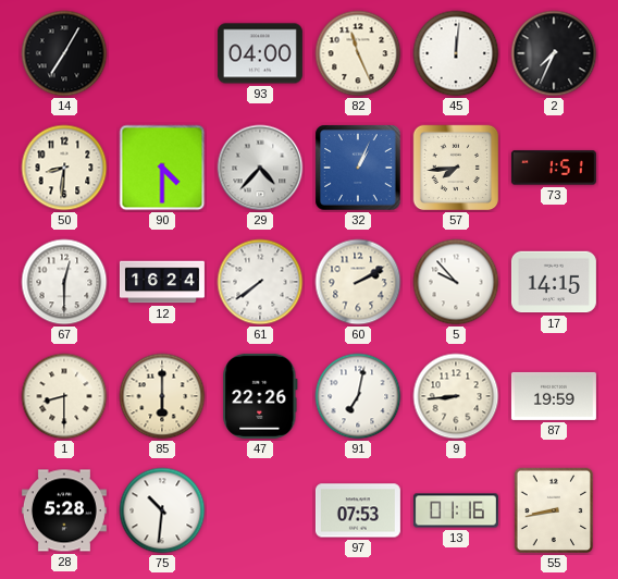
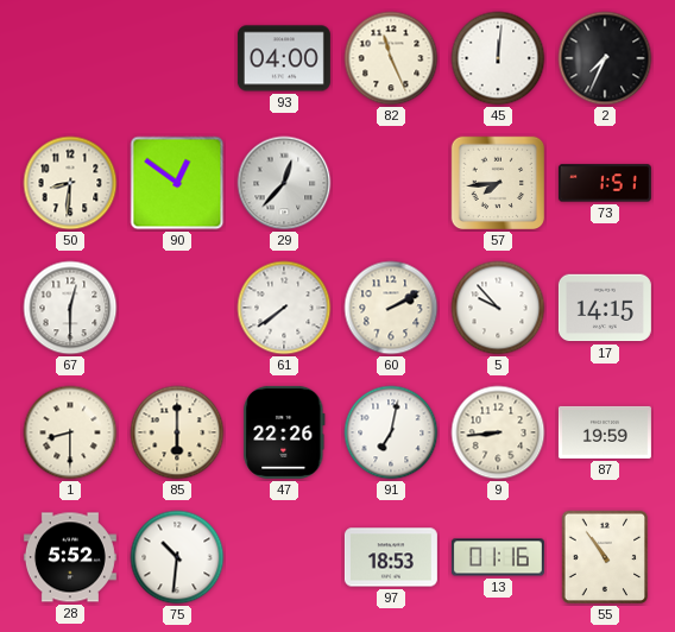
14: 7:05 -> none (64, 53)
90: 4:30 -> 12:51 (177, 183)
29: 4:37 -> 12:37 (284, 183)
32: 1:04 -> none (358, 168)
12: 16:24 -> none (162, 282)
28: 5:28 -> 5:52 (70, 557)
97: 07:53 -> 18:53 (391, 557)
55: 8:43 -> 10:54 (605, 557)
